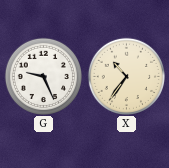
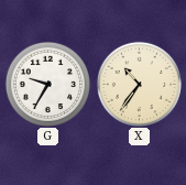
G: 9:26 -> 9:35 (47, 84)
